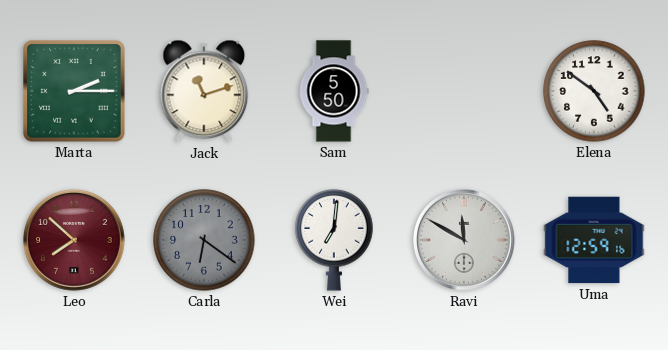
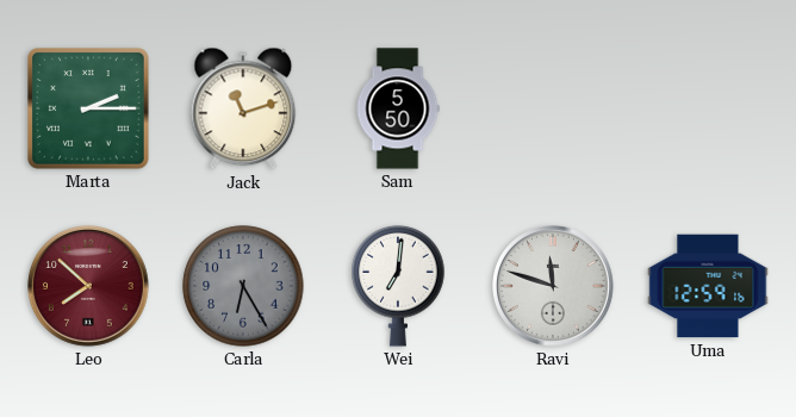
Elena: 4:51 -> none (594, 91)
Carla: 6:21 -> 6:25 (243, 286)
Ravi: 11:50 -> 11:48 (554, 287)
